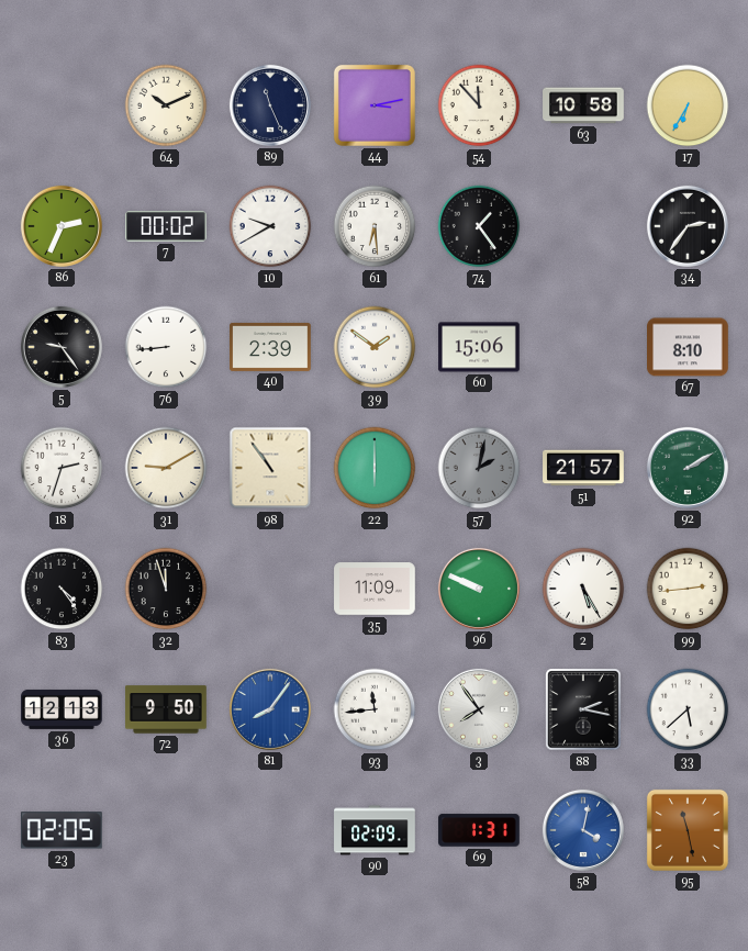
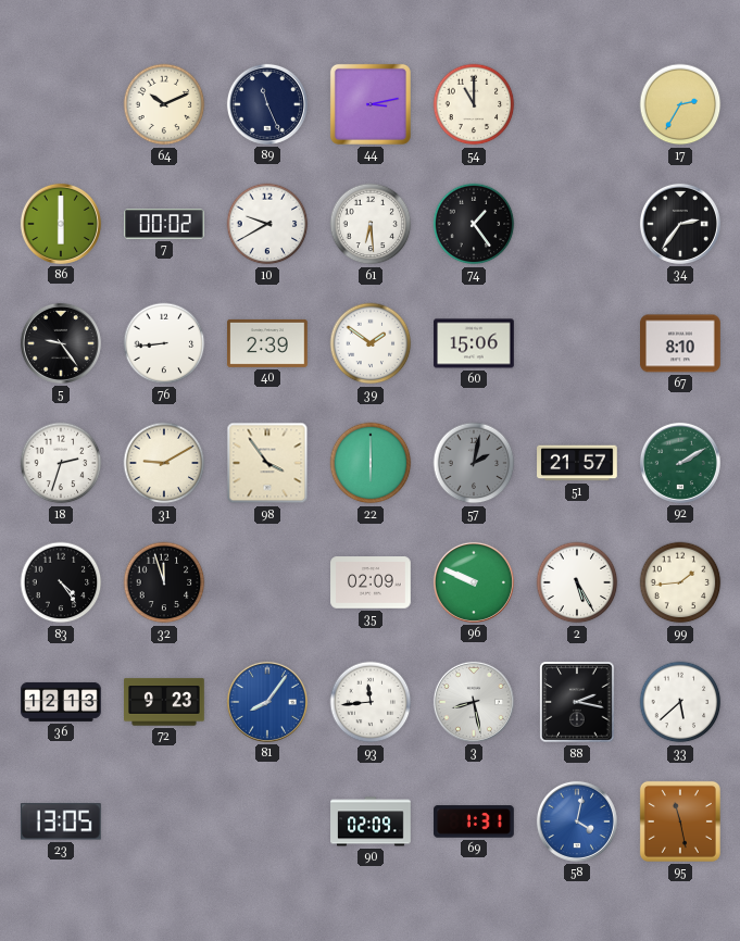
54: 11:53 -> 11:00 (474, 104)
63: 10:58 -> none (583, 105)
17: 6:35 -> 2:35 (680, 104)
86: 2:34 -> 6:00 (61, 224)
98: 10:54 -> 3:54 (267, 463)
35: 11:09 -> 02:09 (371, 582)
99: 2:44 -> 1:44 (680, 582)
72: 9:50 -> 9:23 (164, 702)
3: 7:54 -> 8:28 (474, 702)
23: 02:05 -> 13:05 (61, 821)
